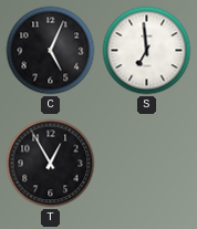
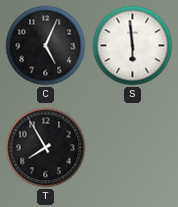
S: 6:59 -> 5:59 (133, 46)
T: 12:55 -> 7:55 (46, 148)
